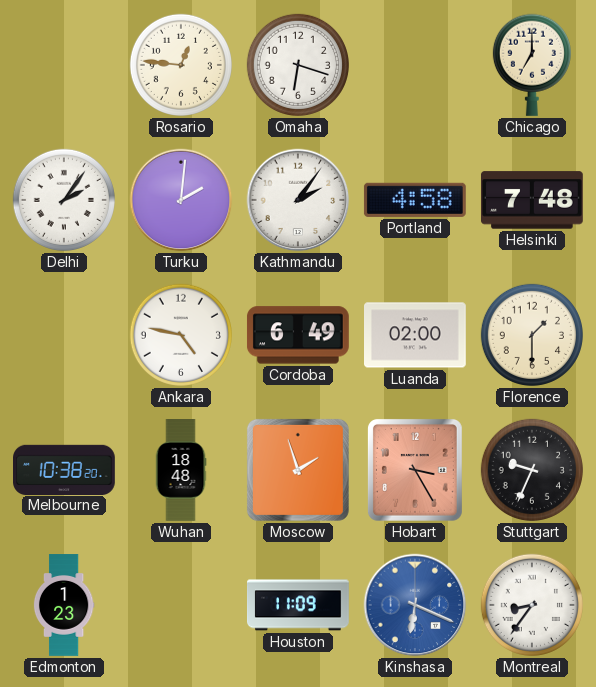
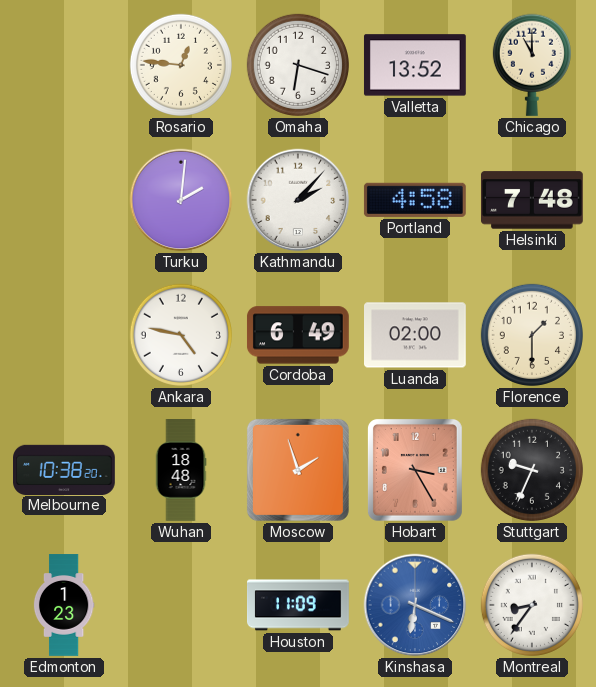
Valletta: none -> 13:52 (415, 65)
Chicago: 7:00 -> 11:00 (532, 65)
Delhi: 2:06 -> none (64, 200)
Kathmandu: 2:06 -> 2:07 (298, 200)
